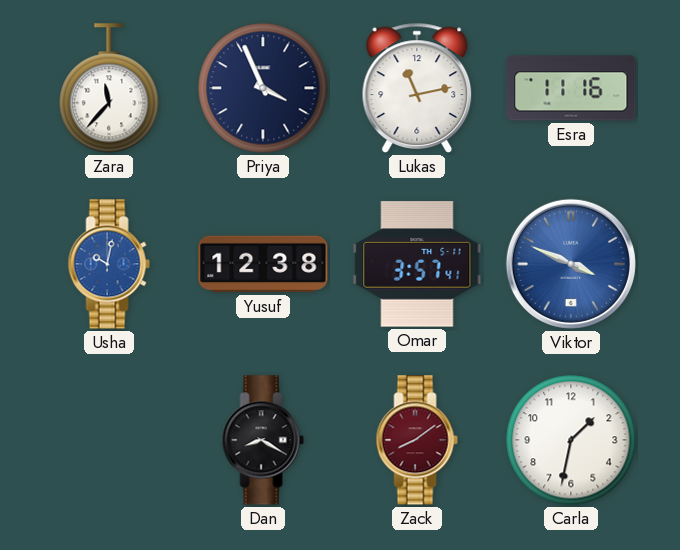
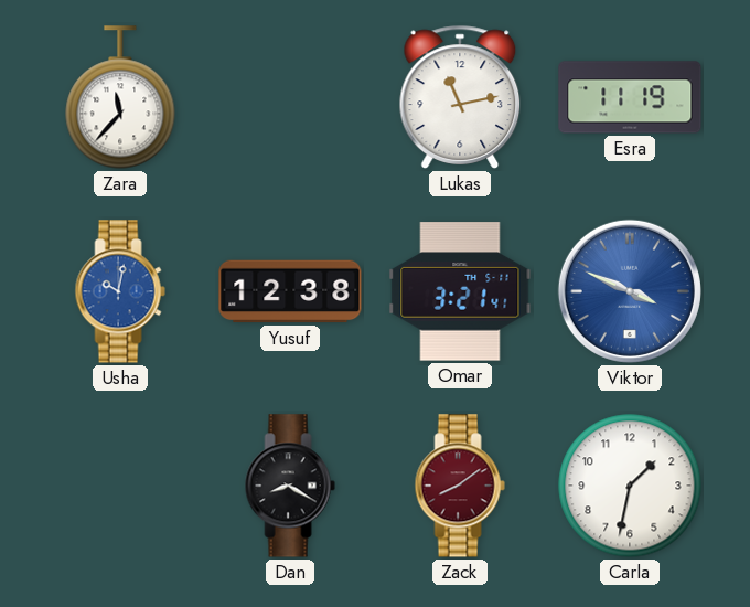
Priya: 3:56 -> none (263, 88)
Esra: 11:16 -> 11:19 (630, 97)
Omar: 3:57 -> 3:21 (460, 291)
